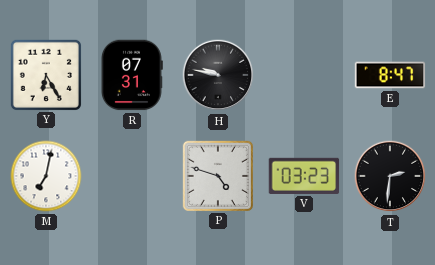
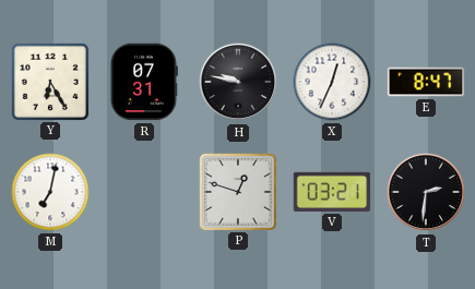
X: none -> 12:34 (332, 82)
P: 4:48 -> 12:48 (237, 191)
V: 03:23 -> 03:21 (332, 192)
